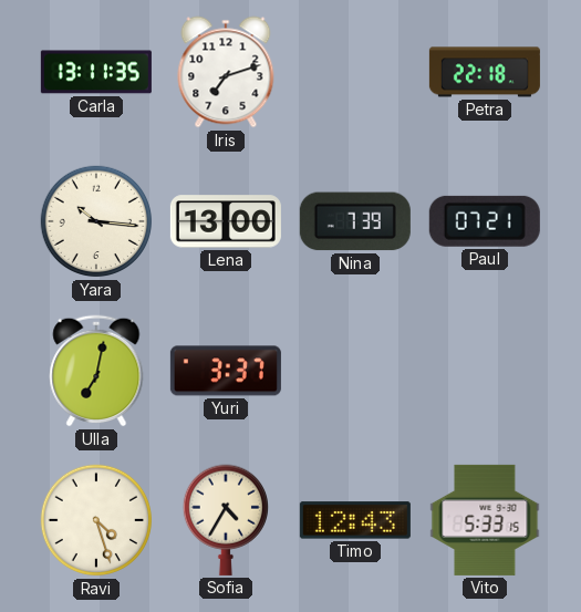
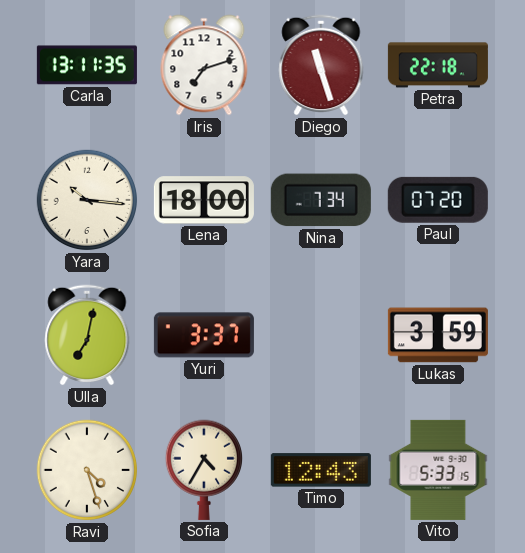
Diego: none -> 11:27 (321, 65)
Lena: 13:00 -> 18:00 (204, 200)
Nina: 7:39 -> 7:34 (321, 200)
Paul: 07:21 -> 07:20 (438, 200)
Lukas: none -> 3:59 (438, 335)
